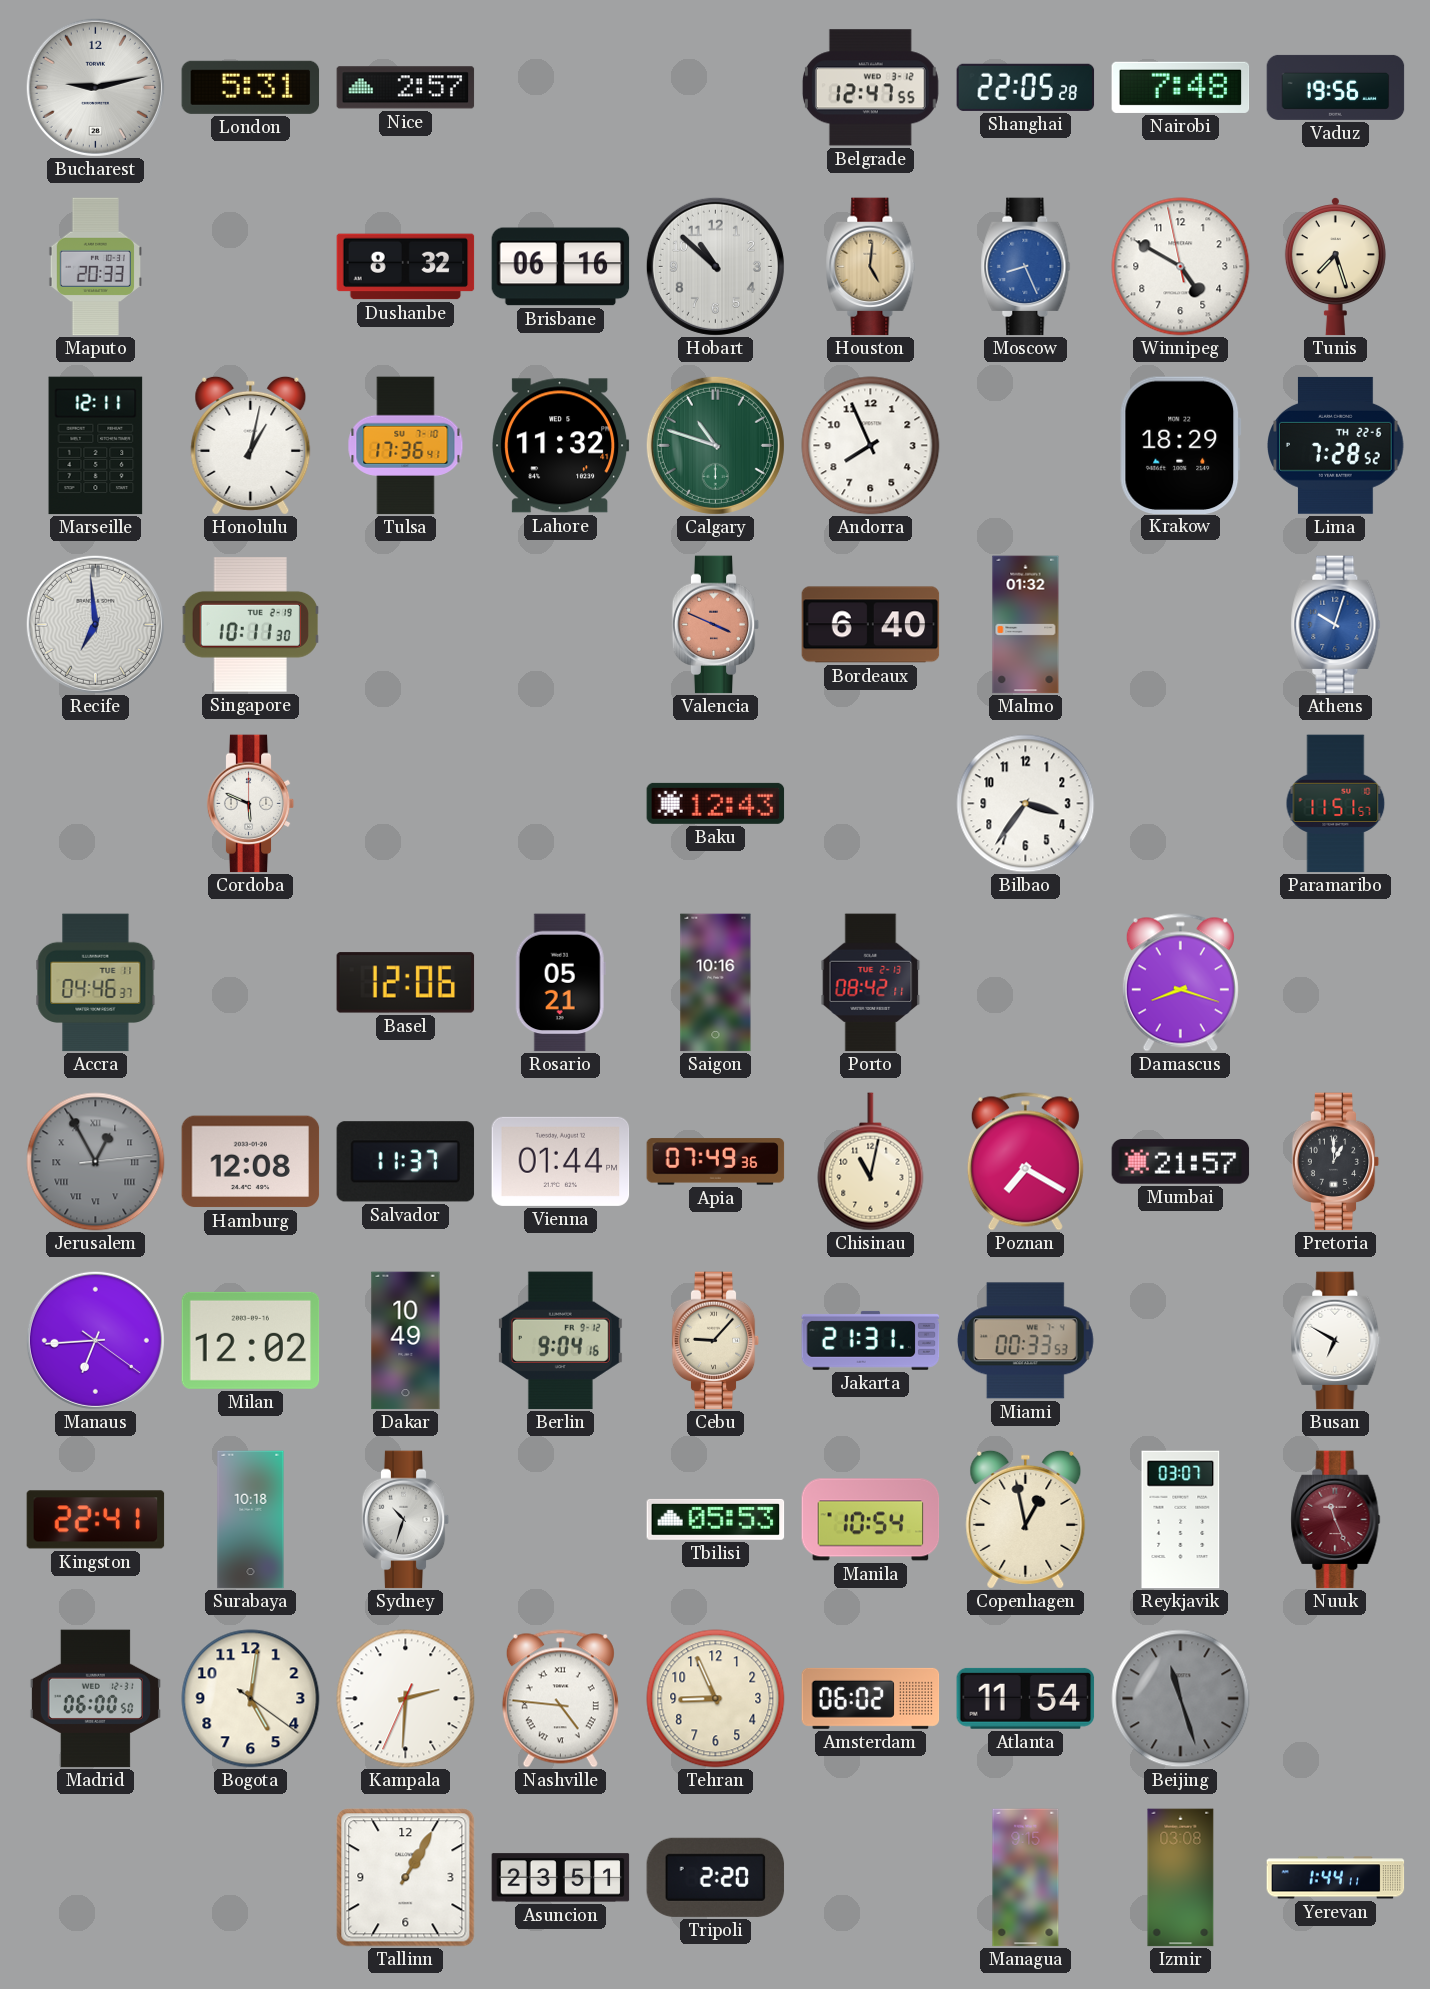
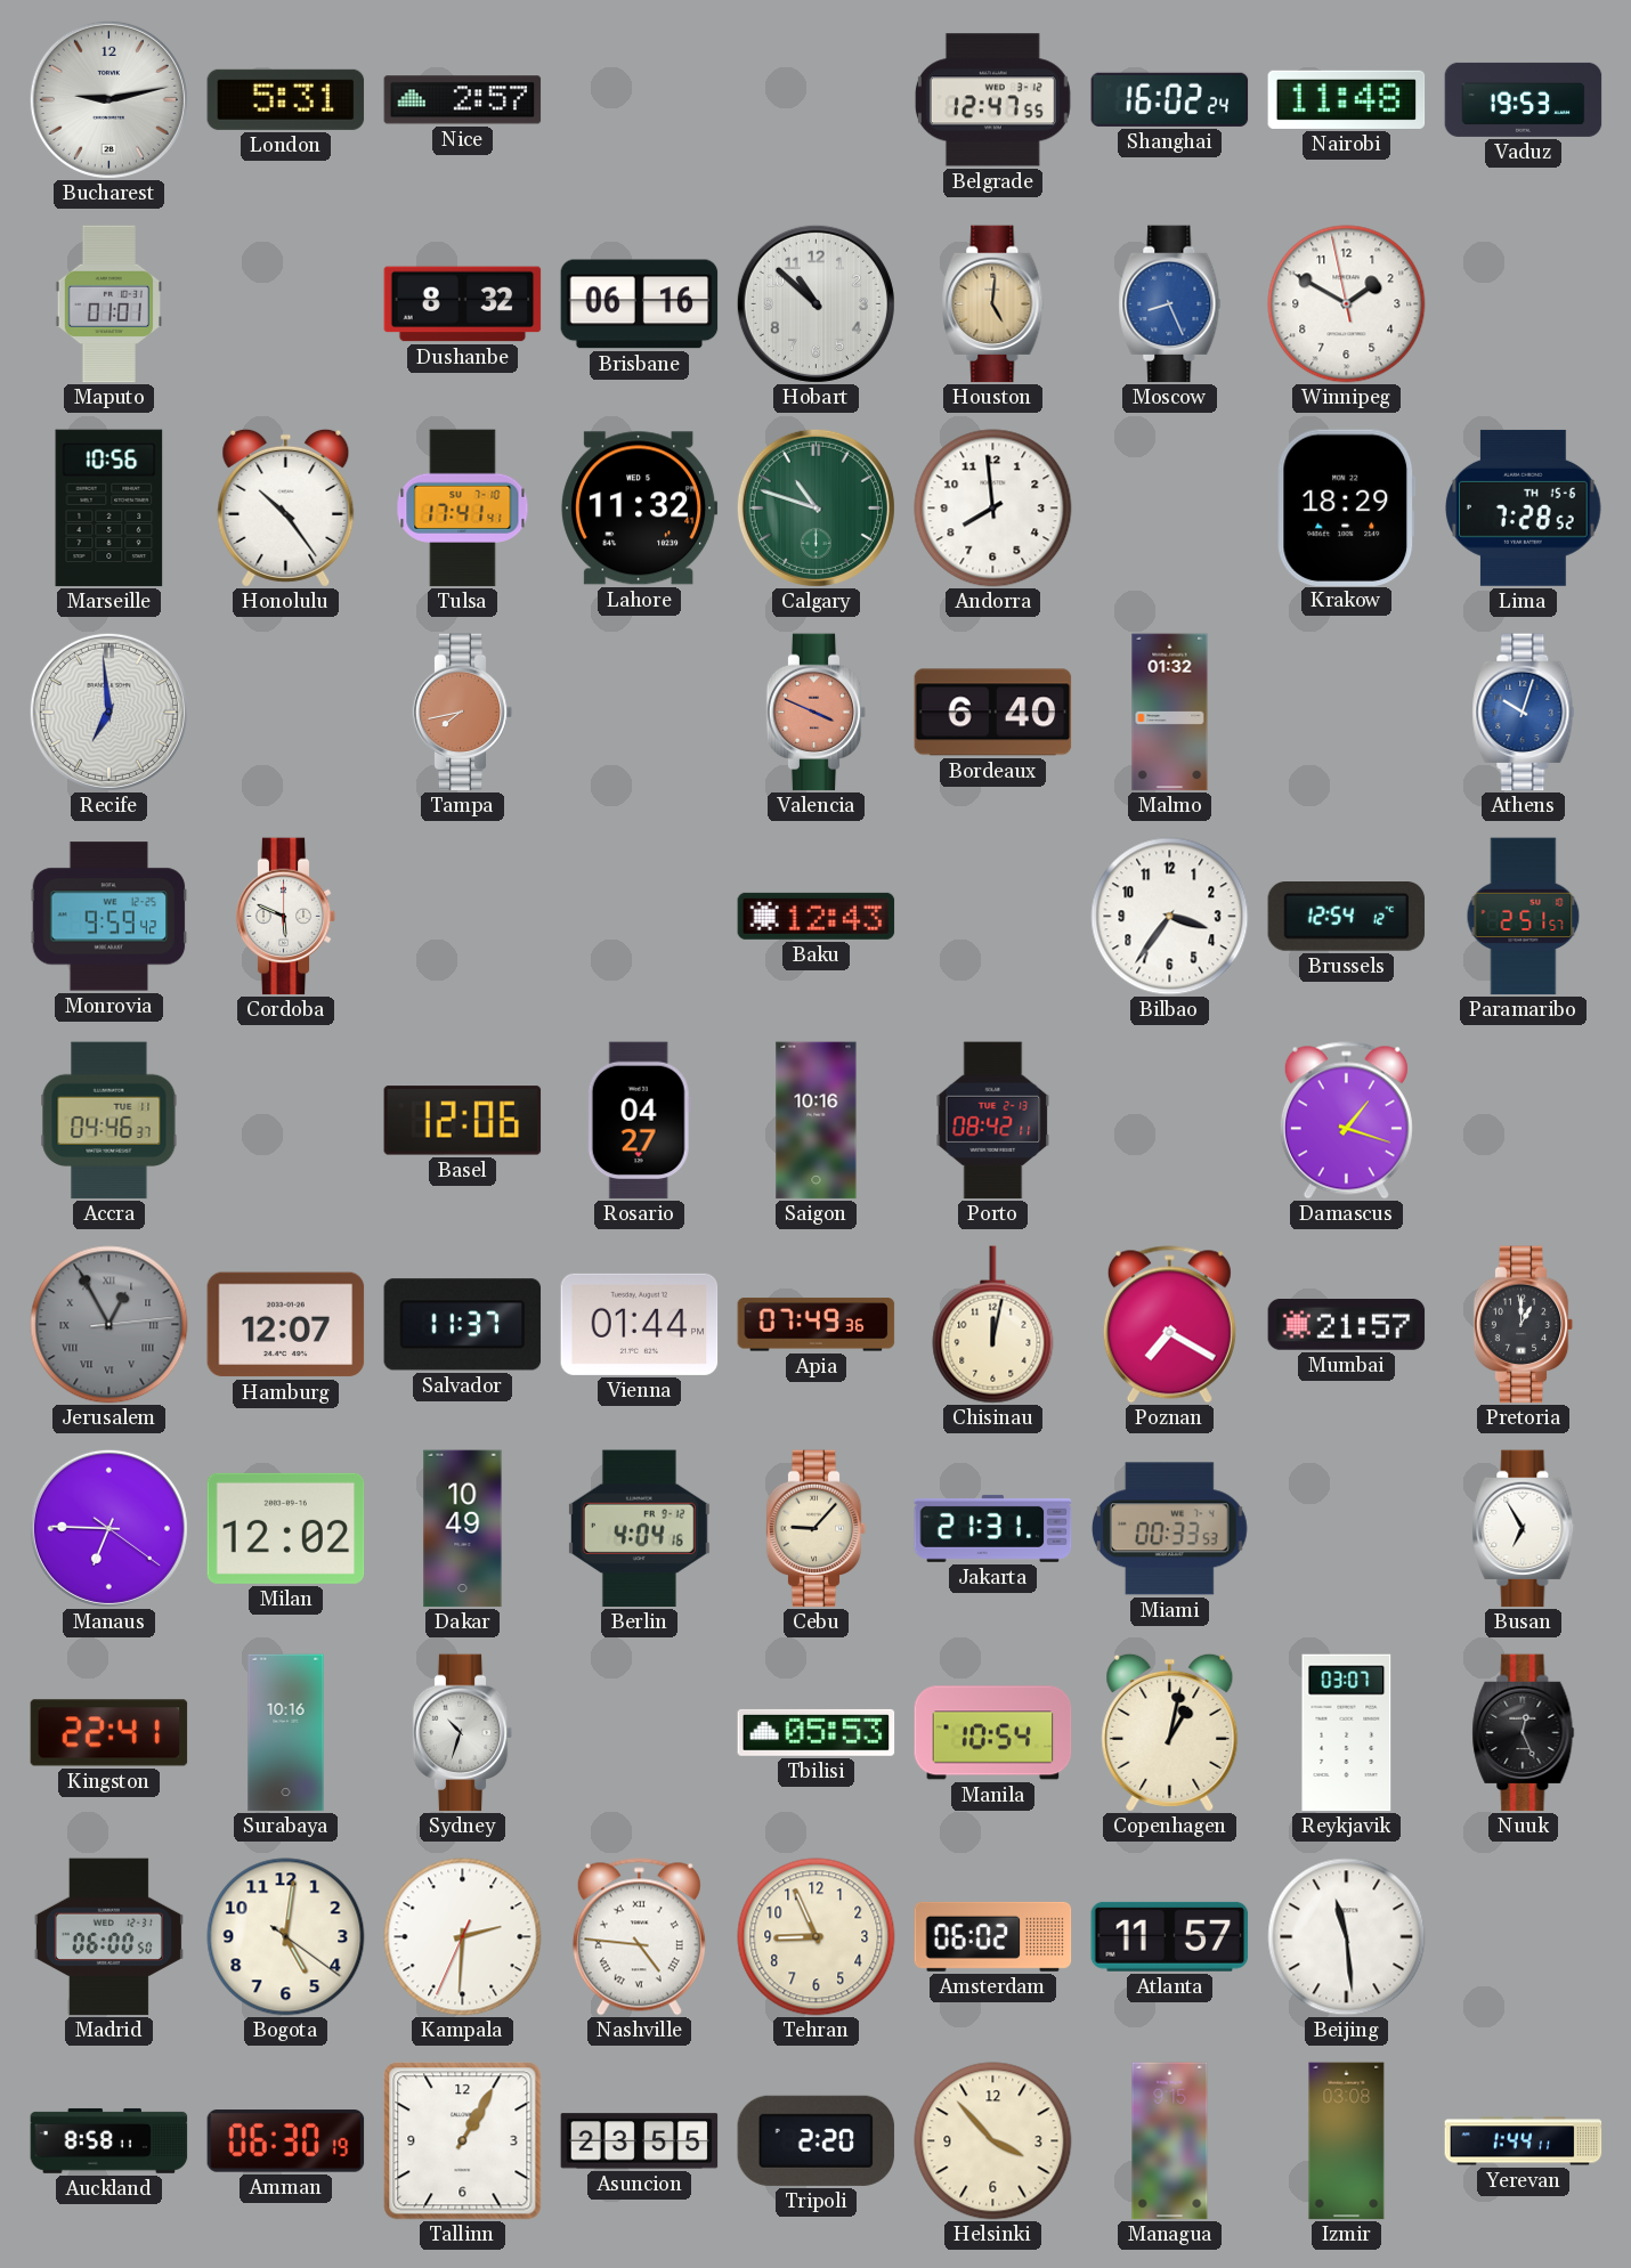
Shanghai: 22:05 -> 16:02 (1170, 99)
Nairobi: 7:48 -> 11:48 (1347, 99)
Vaduz: 19:56 -> 19:53 (1524, 99)
Maputo: 20:33 -> 01:01 (108, 304)
Winnipeg: 4:49 -> 1:49 (1347, 304)
Tunis: 7:27 -> none (1335, 267)
Marseille: 12:11 -> 10:56 (109, 509)
Honolulu: 1:02 -> 10:24 (286, 507)
Tulsa: 17:36 -> 17:41 (463, 509)
Andorra: 7:56 -> 7:59 (993, 509)
Lima date: TH 22-6 -> TH 15-6 (1524, 507)
Singapore: 10:11 -> none (250, 625)
Tampa: none -> 7:43 (463, 713)
Monrovia: none -> 9:59 (109, 917)
Brussels: none -> 12:54 (1347, 917)
Paramaribo: 11:51 -> 2:51 (1524, 917)
Rosario: 05:21 -> 04:27 (639, 1121)
Damascus: 8:18 -> 1:18 (1346, 1121)
Hamburg: 12:08 -> 12:07 (286, 1325)
Chisinau: 11:02 -> 12:02 (993, 1325)
Manaus: 6:44 -> 6:45 (108, 1528)
Berlin: 9:04 -> 4:04 (639, 1529)
Busan: 6:50 -> 6:55 (1524, 1529)
Surabaya: 10:18 -> 10:16 (286, 1733)
Copenhagen: 12:58 -> 1:02 (1170, 1732)
Nuuk: 11:26 -> 12:26 (1524, 1733)
Nuuk dial: burgundy -> black (1524, 1733)
Atlanta: 11:54 -> 11:57 (1170, 1936)
Beijing: 11:27 -> 11:29 (1347, 1937)
Beijing dial: grey -> white (1347, 1937)
Auckland: none -> 8:58 (109, 2140)
Amman: none -> 06:30 (286, 2141)
Asuncion: 23:51 -> 23:55 (640, 2141)
Helsinki: none -> 3:53 (993, 2141)
